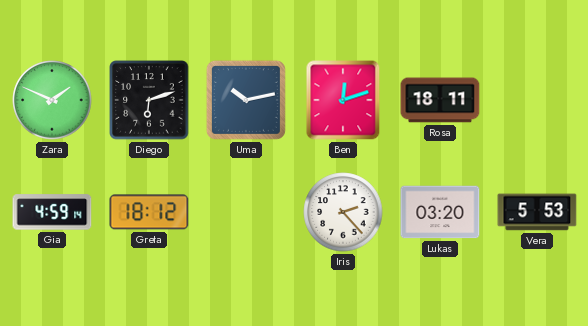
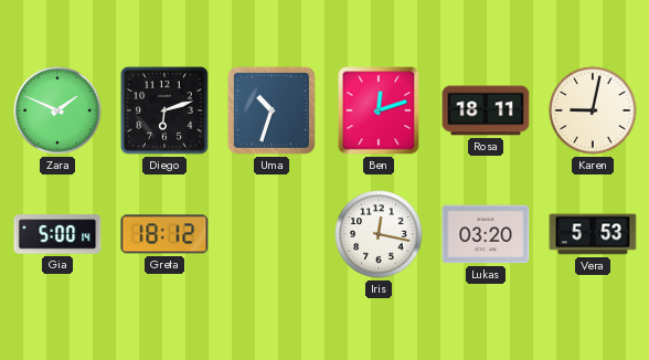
Uma: 10:13 -> 10:33 (272, 110)
Karen: none -> 9:02 (593, 110)
Gia: 4:59 -> 5:00 (57, 234)
Iris: 2:23 -> 12:17 (379, 234)
